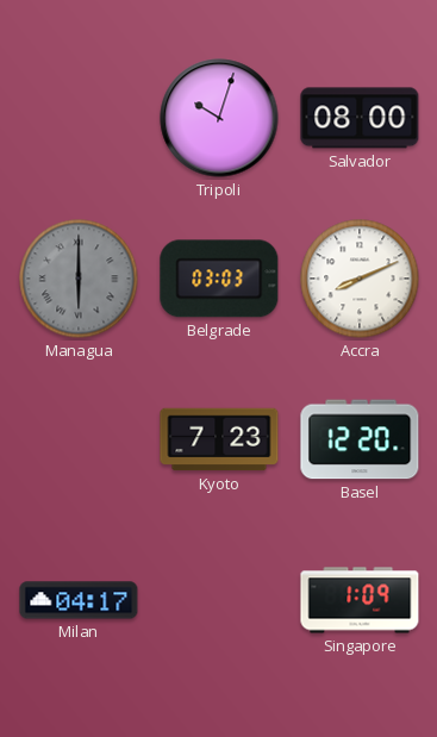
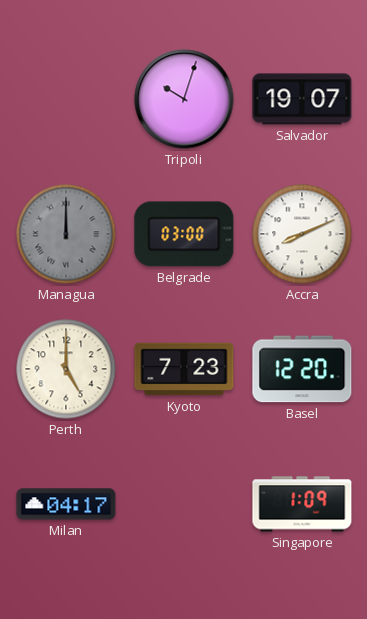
Salvador: 08:00 -> 19:07 (302, 99)
Managua: 6:00 -> 12:00 (66, 234)
Belgrade: 03:03 -> 03:00 (184, 234)
Perth: none -> 5:00 (66, 369)
